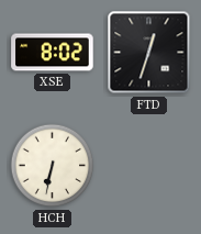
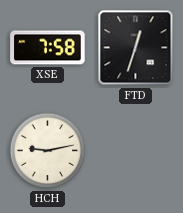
XSE: 8:02 -> 7:58 (48, 48)
HCH: 6:32 -> 9:13 (48, 151)
